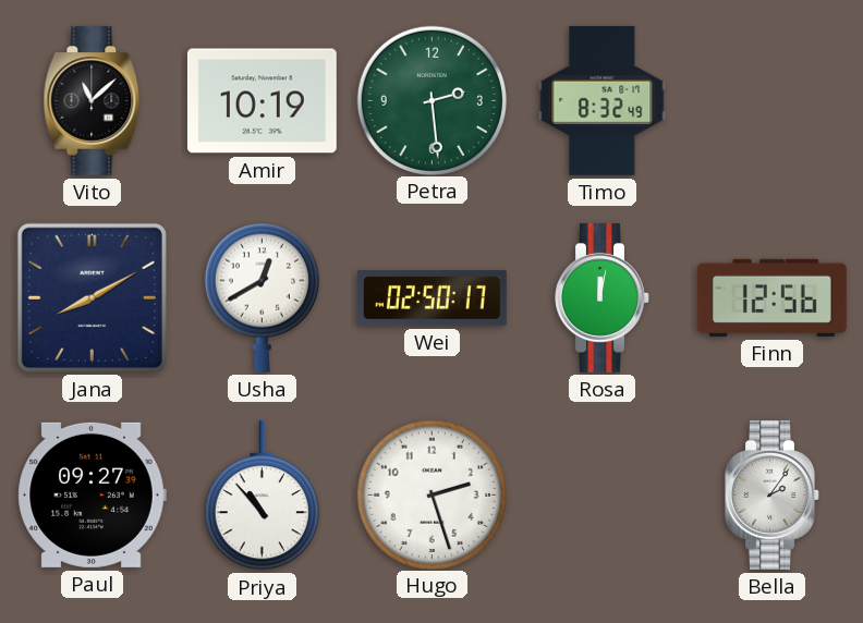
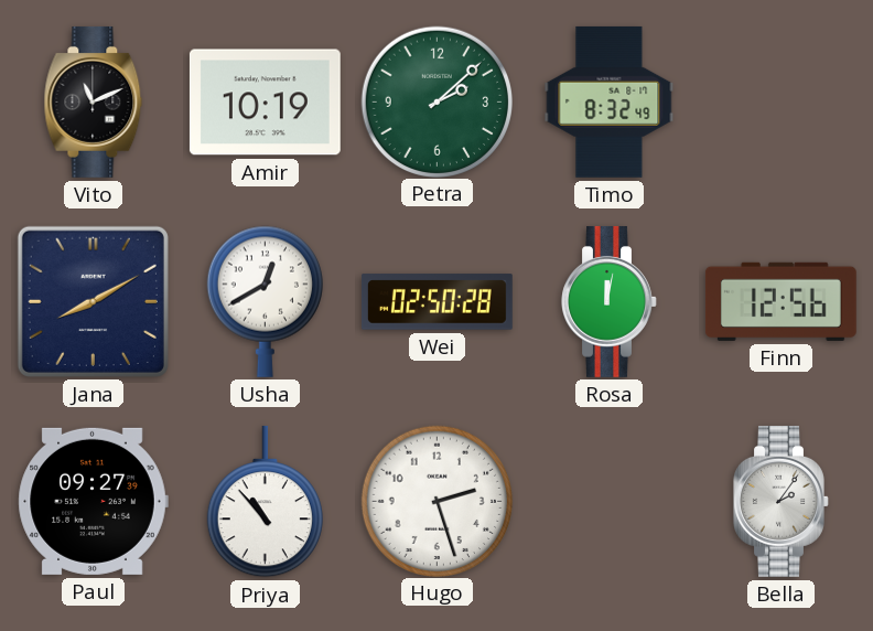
Vito: 11:08 -> 11:11 (94, 101)
Petra: 2:29 -> 2:08 (436, 101)
Wei: 02:50:17 -> 02:50:28 (436, 302)
